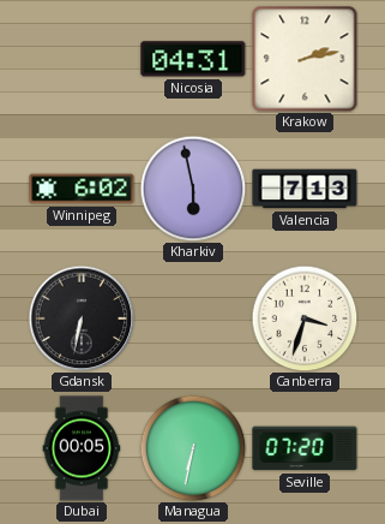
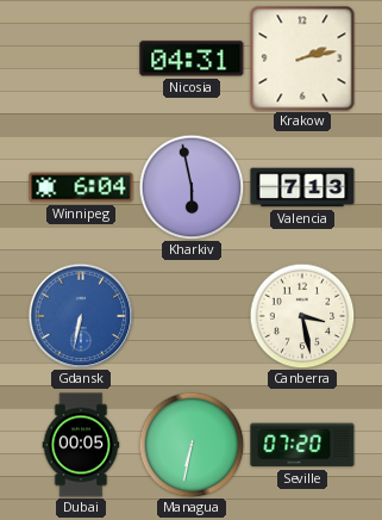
Winnipeg: 6:02 -> 6:04 (81, 187)
Gdansk dial: black -> blue (81, 316)
Canberra: 3:33 -> 3:28 (302, 316)
